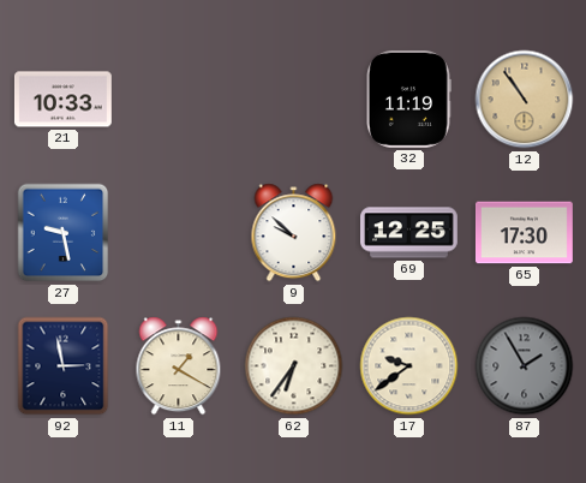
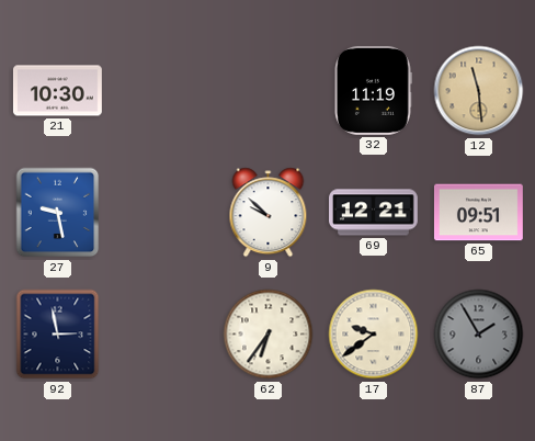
21: 10:33 -> 10:30 (57, 91)
12: 10:54 -> 11:29 (479, 91)
69: 12:25 -> 12:21 (374, 213)
65: 17:30 -> 09:51 (478, 213)
11: 1:20 -> none (179, 366)
